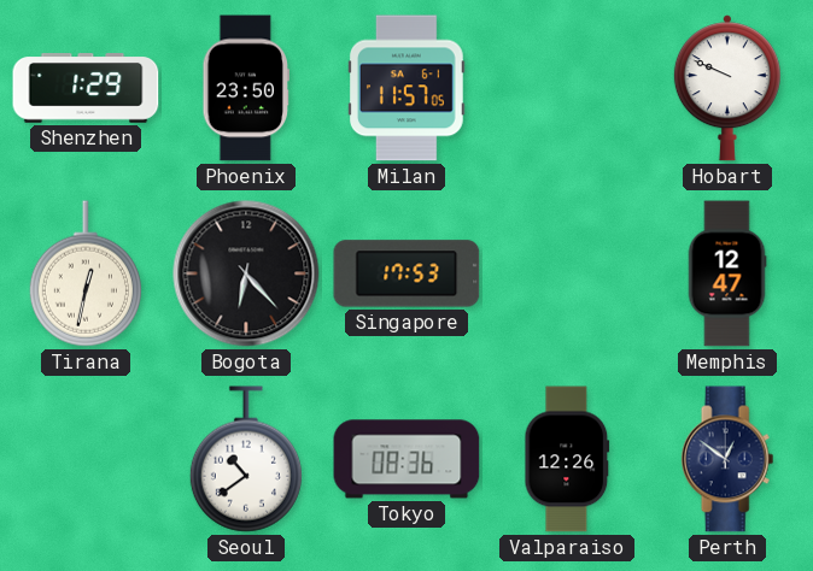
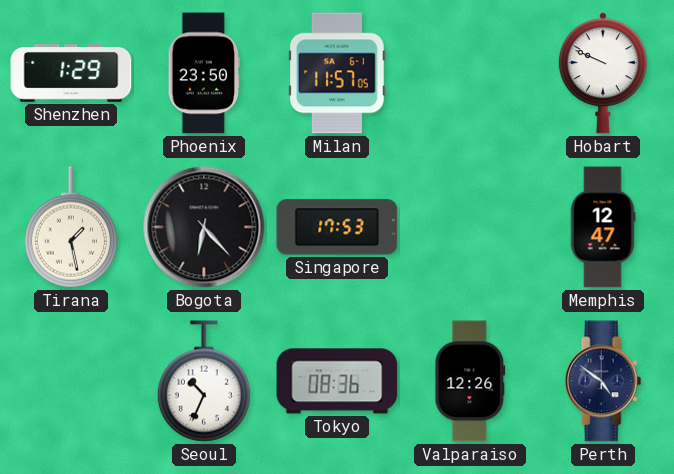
Tirana: 12:32 -> 1:28 (71, 227)
Seoul: 10:39 -> 10:34 (204, 381)
Perth: 12:51 -> 4:51 (603, 381)
